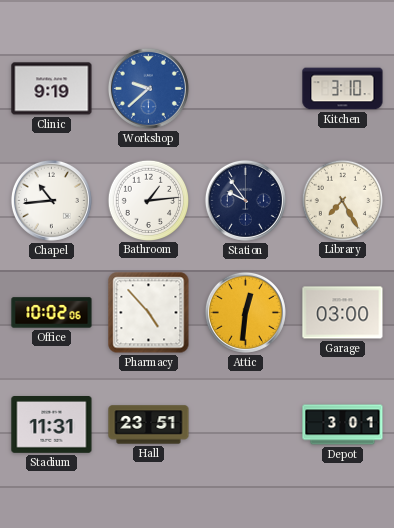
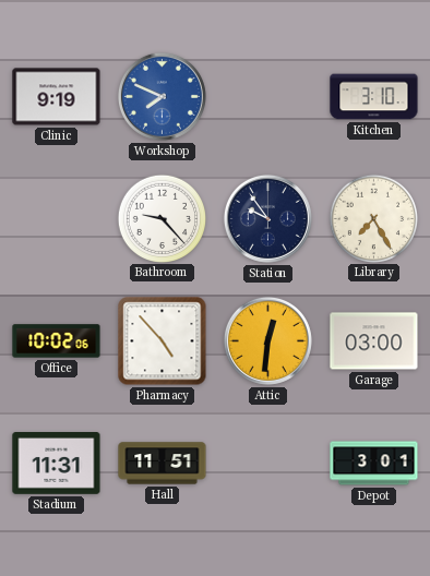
Workshop: 9:38 -> 7:49 (162, 96)
Chapel: 10:44 -> none (51, 200)
Bathroom: 1:14 -> 9:23 (162, 218)
Hall: 23:51 -> 11:51 (163, 464)
